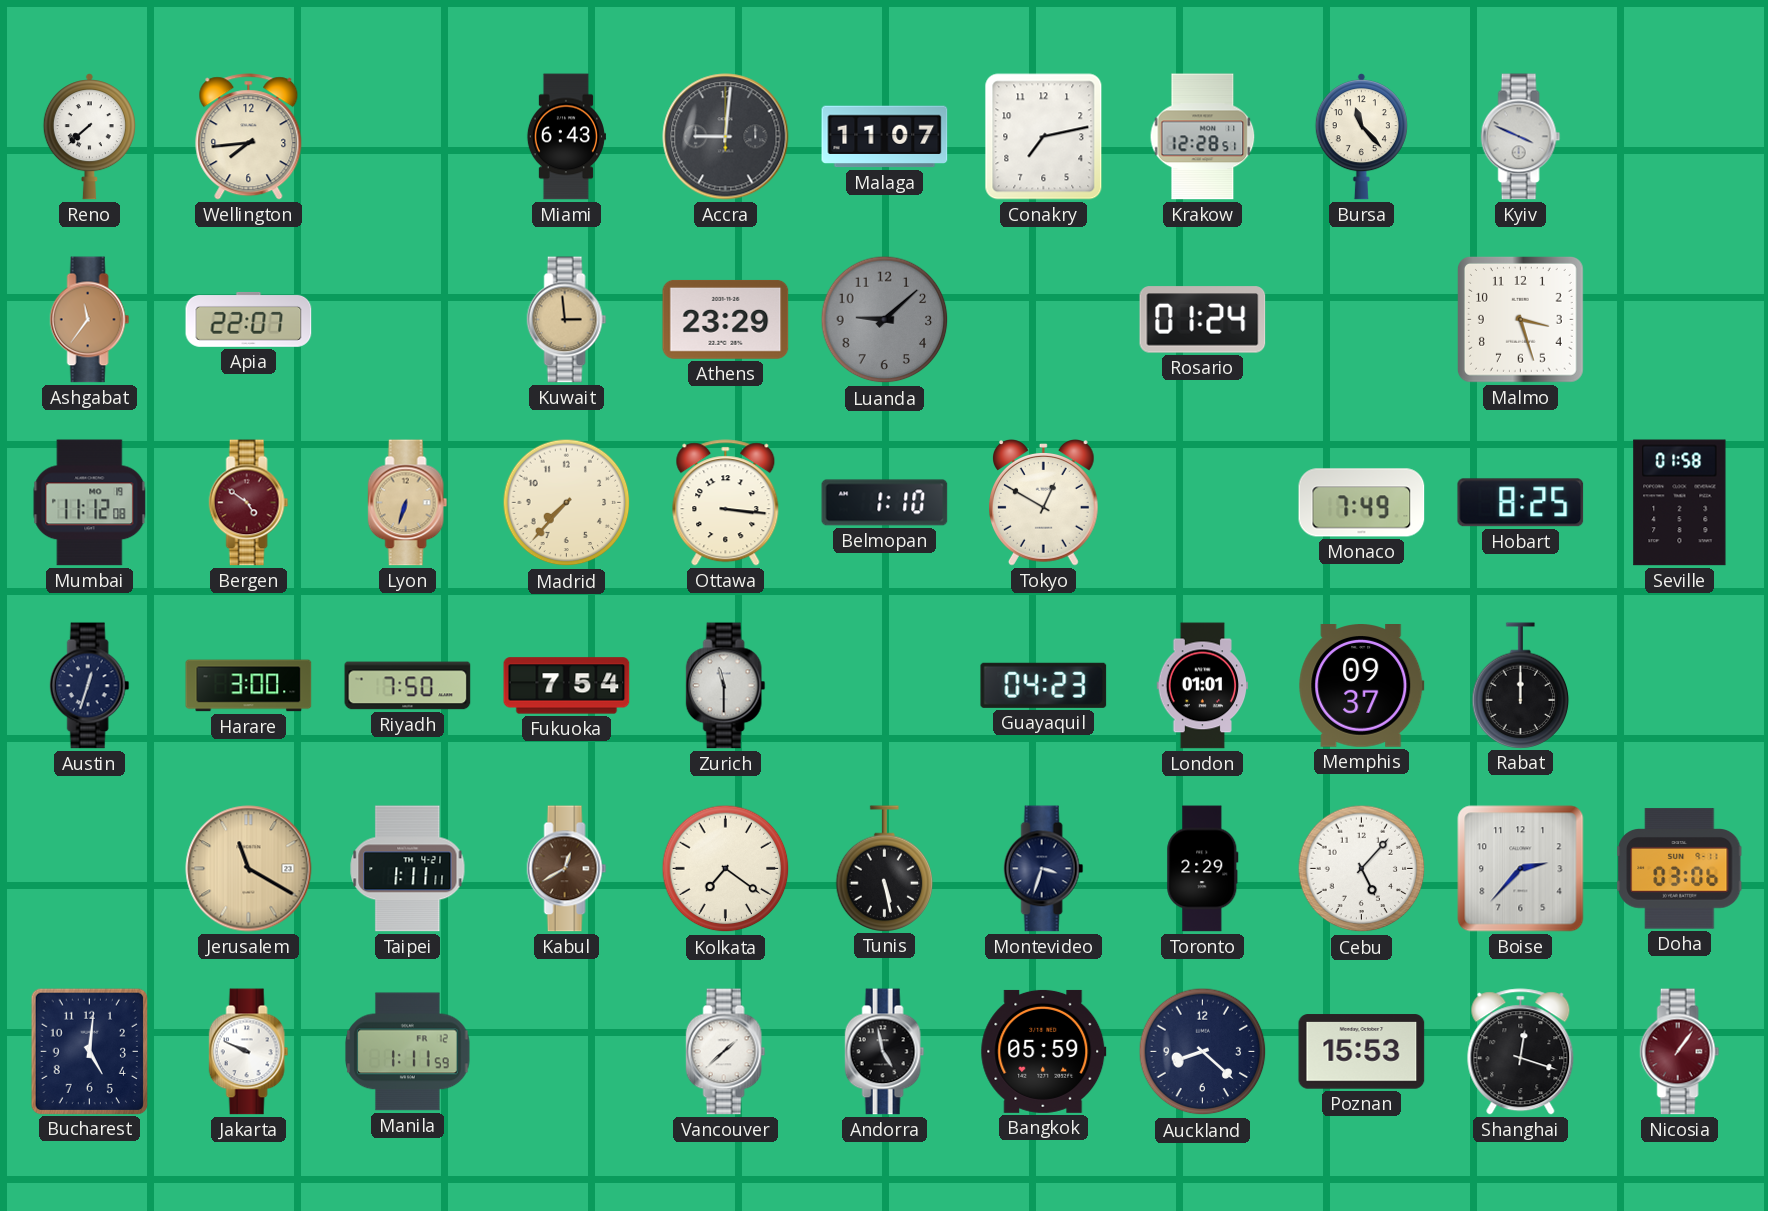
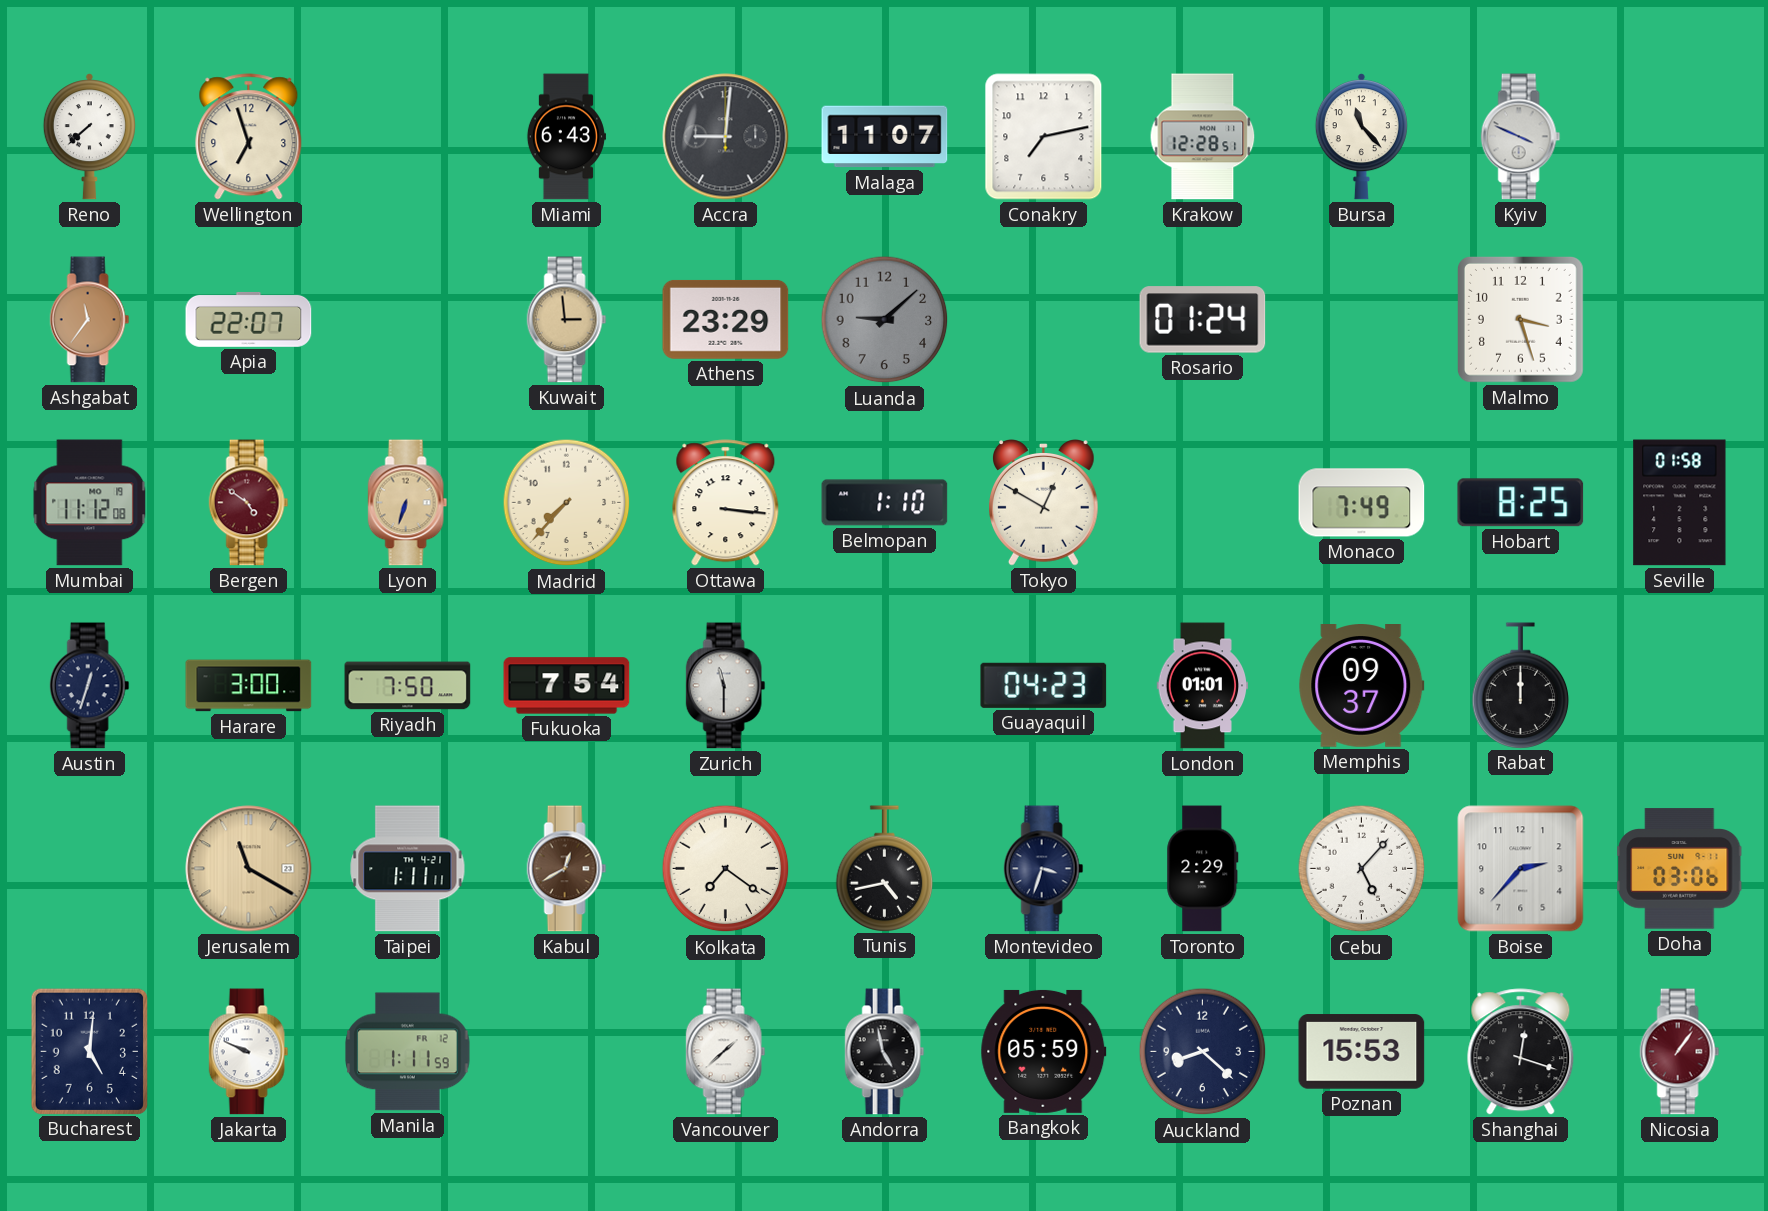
Wellington: 7:44 -> 6:57 (249, 137)
Tunis: 5:28 -> 4:43 (885, 868)
